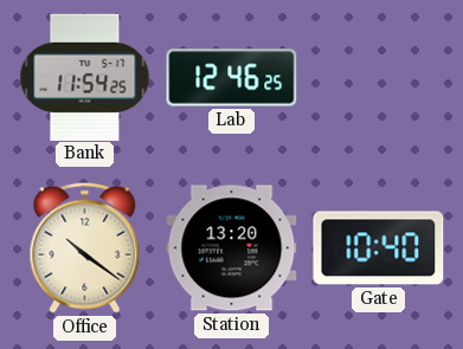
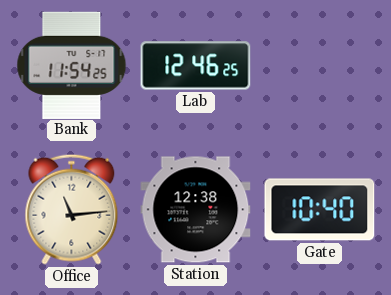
Office: 10:21 -> 11:14 (72, 209)
Station: 13:20 -> 12:38 (196, 210)
